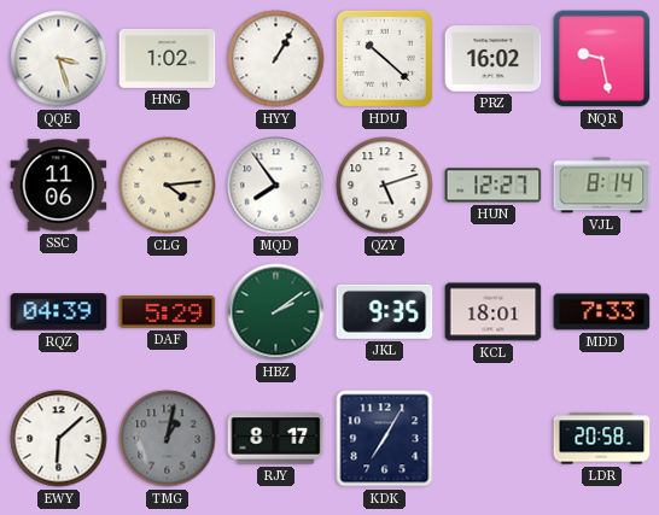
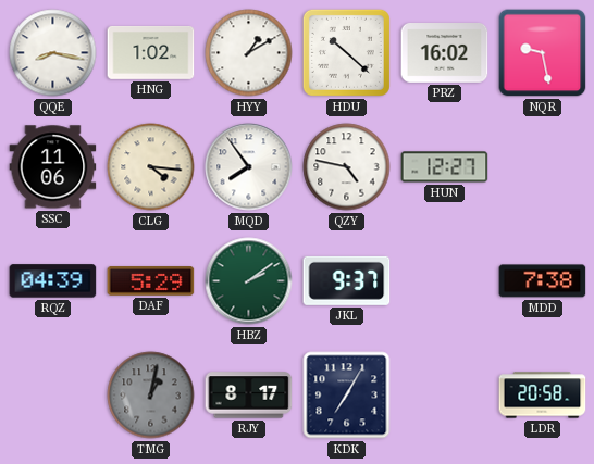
QQE: 3:27 -> 8:17 (53, 53)
HYY: 1:05 -> 1:10 (249, 53)
CLG: 4:14 -> 4:16 (151, 167)
QZY: 5:12 -> 4:47 (347, 167)
VJL: 8:14 -> none (602, 186)
JKL: 9:35 -> 9:37 (347, 280)
KCL: 18:01 -> none (494, 312)
MDD: 7:33 -> 7:38 (543, 281)
EWY: 6:08 -> none (59, 439)
